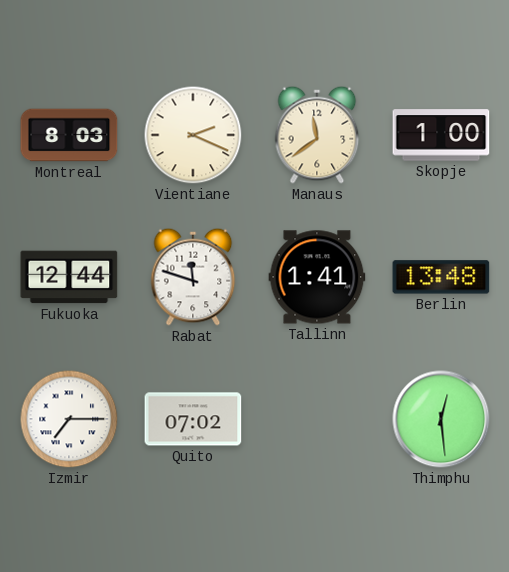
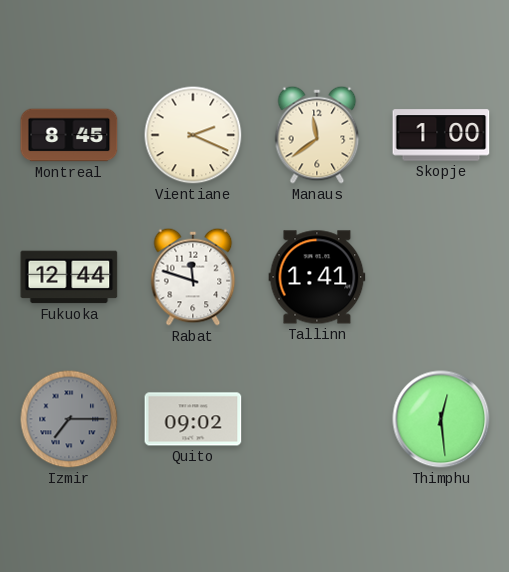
Montreal: 8:03 -> 8:45 (69, 135)
Berlin: 13:48 -> none (441, 277)
Izmir dial: white -> grey (69, 419)
Quito: 07:02 -> 09:02 (193, 419)
